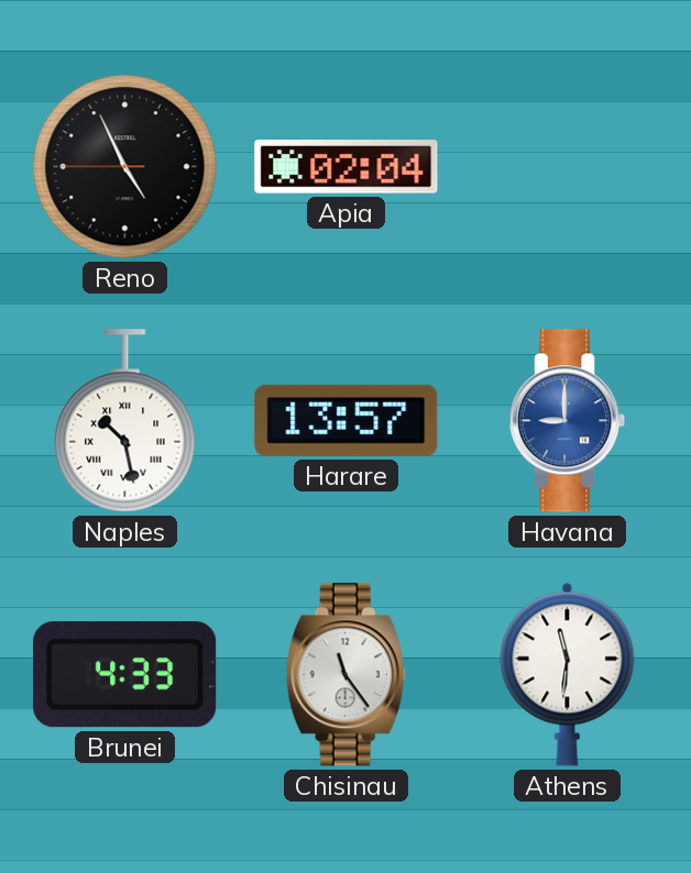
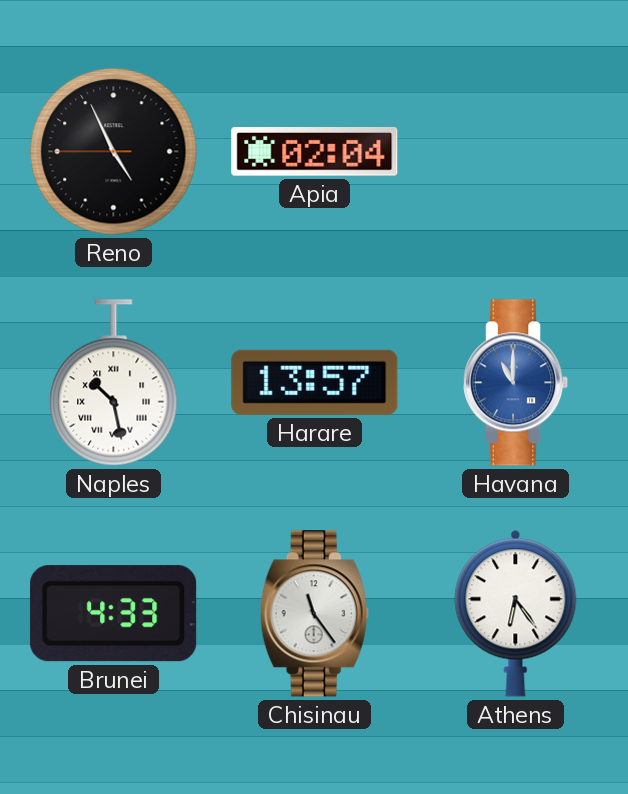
Havana: 9:00 -> 11:00 (516, 383)
Athens: 11:31 -> 6:24 (516, 613)
